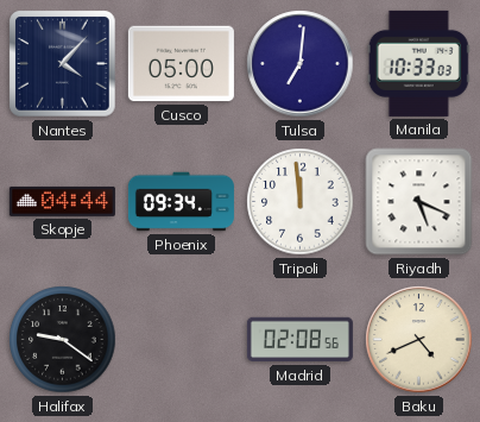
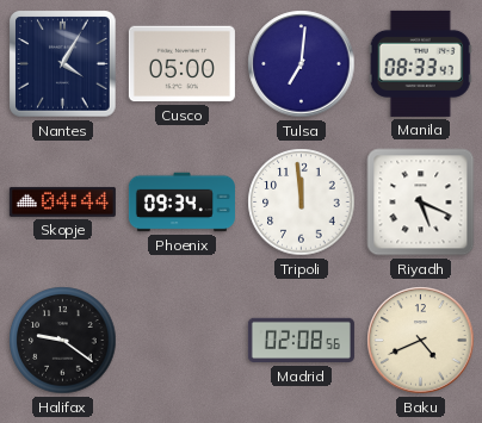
Nantes: 4:07 -> 4:05 (63, 64)
Manila: 10:33 -> 08:33 (420, 63)
